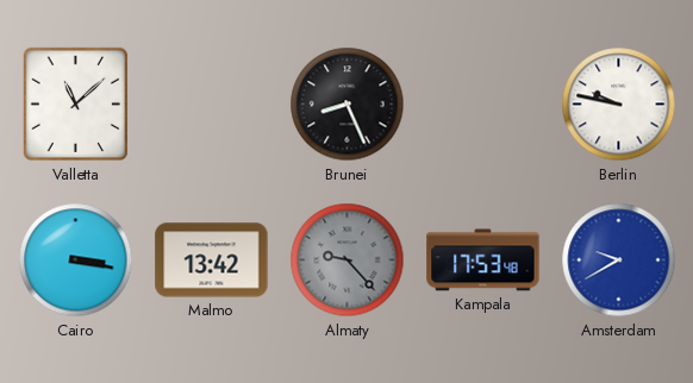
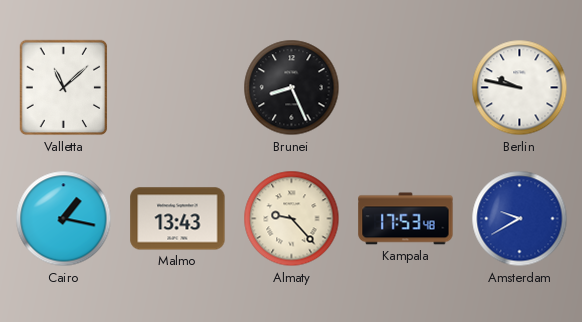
Cairo: 3:17 -> 1:17 (64, 219)
Malmo: 13:42 -> 13:43 (178, 219)
Almaty dial: grey -> cream (292, 219)
